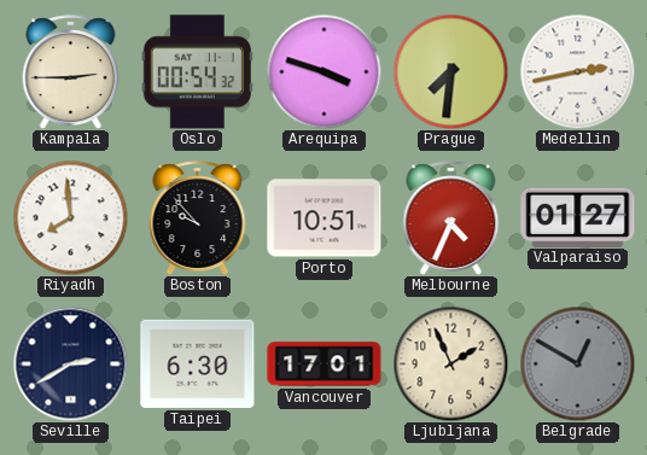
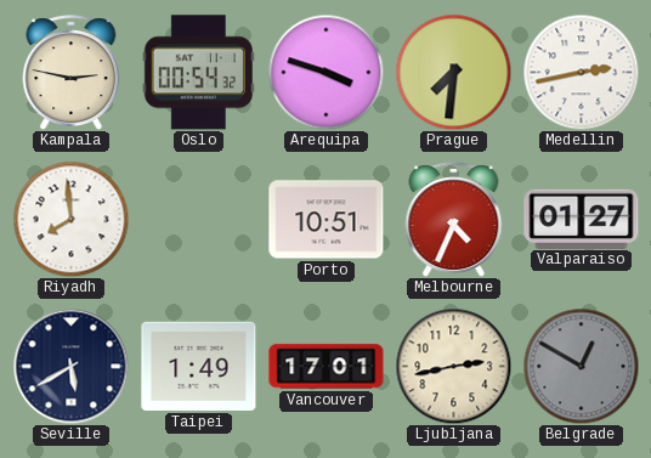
Kampala: 2:45 -> 2:47 (72, 73)
Boston: 9:53 -> none (198, 218)
Seville: 2:40 -> 5:40 (70, 366)
Taipei: 6:30 -> 1:49 (199, 366)
Ljubljana: 1:56 -> 2:43 (453, 366)
